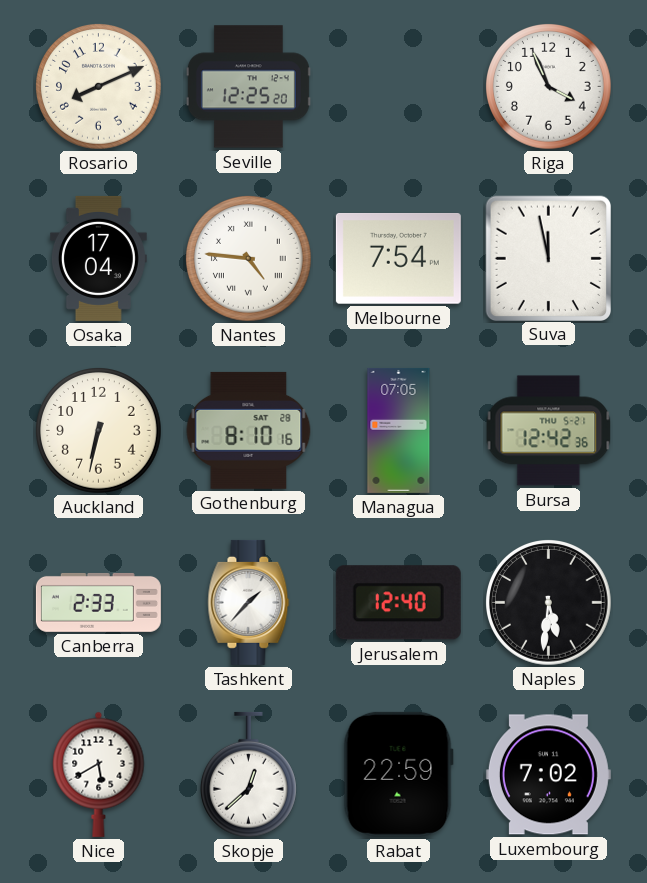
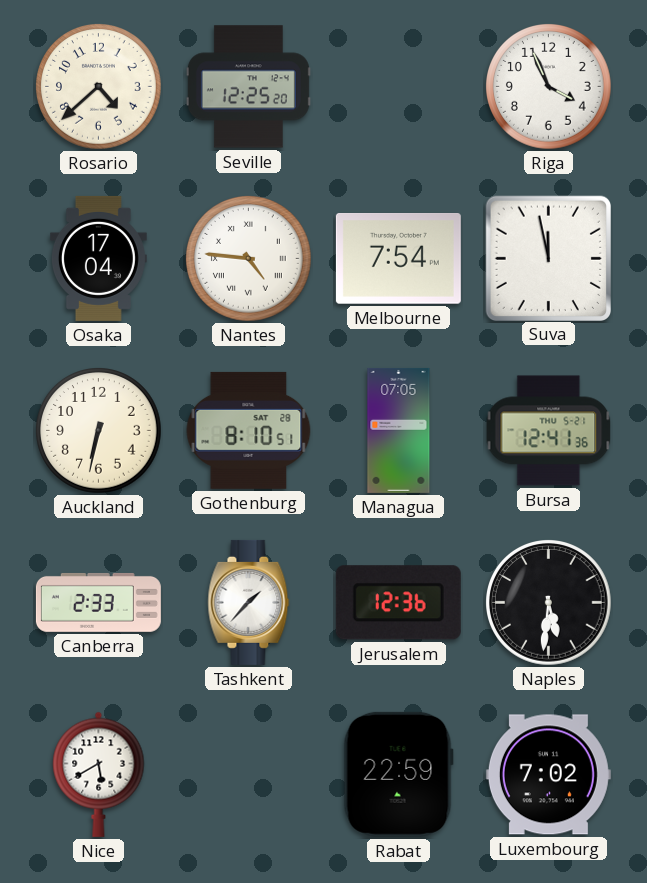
Rosario: 8:11 -> 4:38 (99, 87)
Gothenburg: 8:10:16 -> 8:10:51 (249, 430)
Bursa: 12:42 -> 12:41 (549, 431)
Jerusalem: 12:40 -> 12:36 (398, 603)
Skopje: 12:38 -> none (248, 775)
